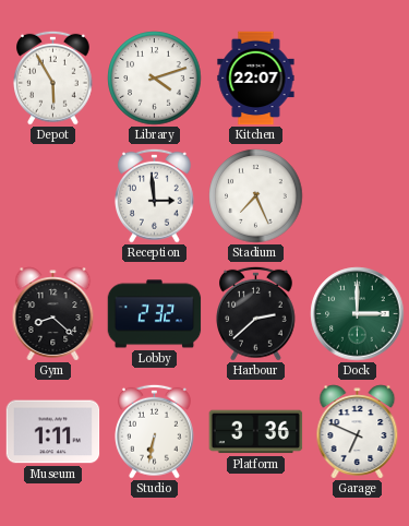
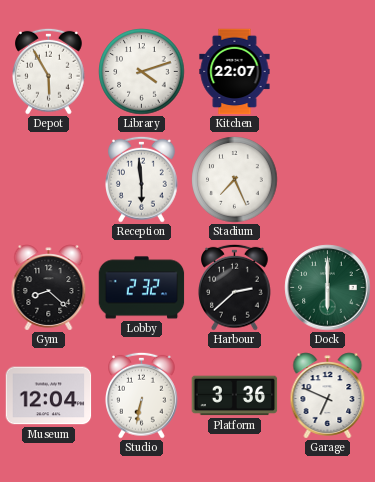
Reception: 2:59 -> 5:59 (142, 179)
Dock: 3:00 -> 6:00 (328, 288)
Museum: 1:11 -> 12:04 (49, 396)
